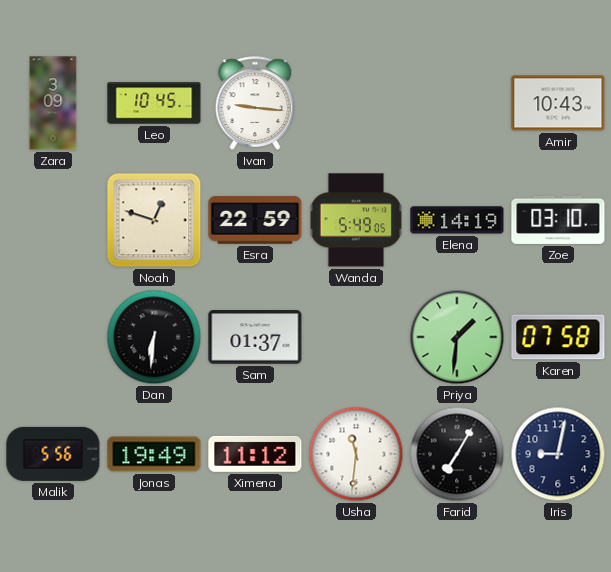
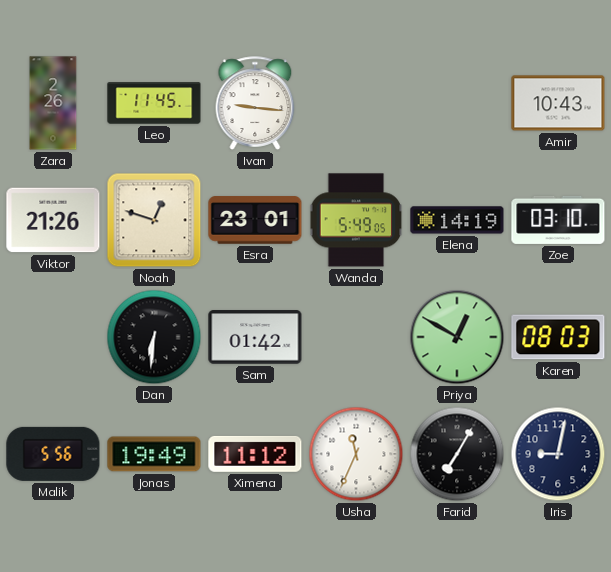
Zara: 3:09 -> 2:26 (53, 103)
Leo: 10:45 -> 11:45 (154, 103)
Viktor: none -> 21:26 (53, 220)
Esra: 22:59 -> 23:01 (255, 220)
Sam: 01:37 -> 01:42 (255, 337)
Priya: 1:31 -> 12:50 (457, 337)
Karen: 07:58 -> 08:03 (558, 337)
Usha: 11:31 -> 11:34 (356, 454)
